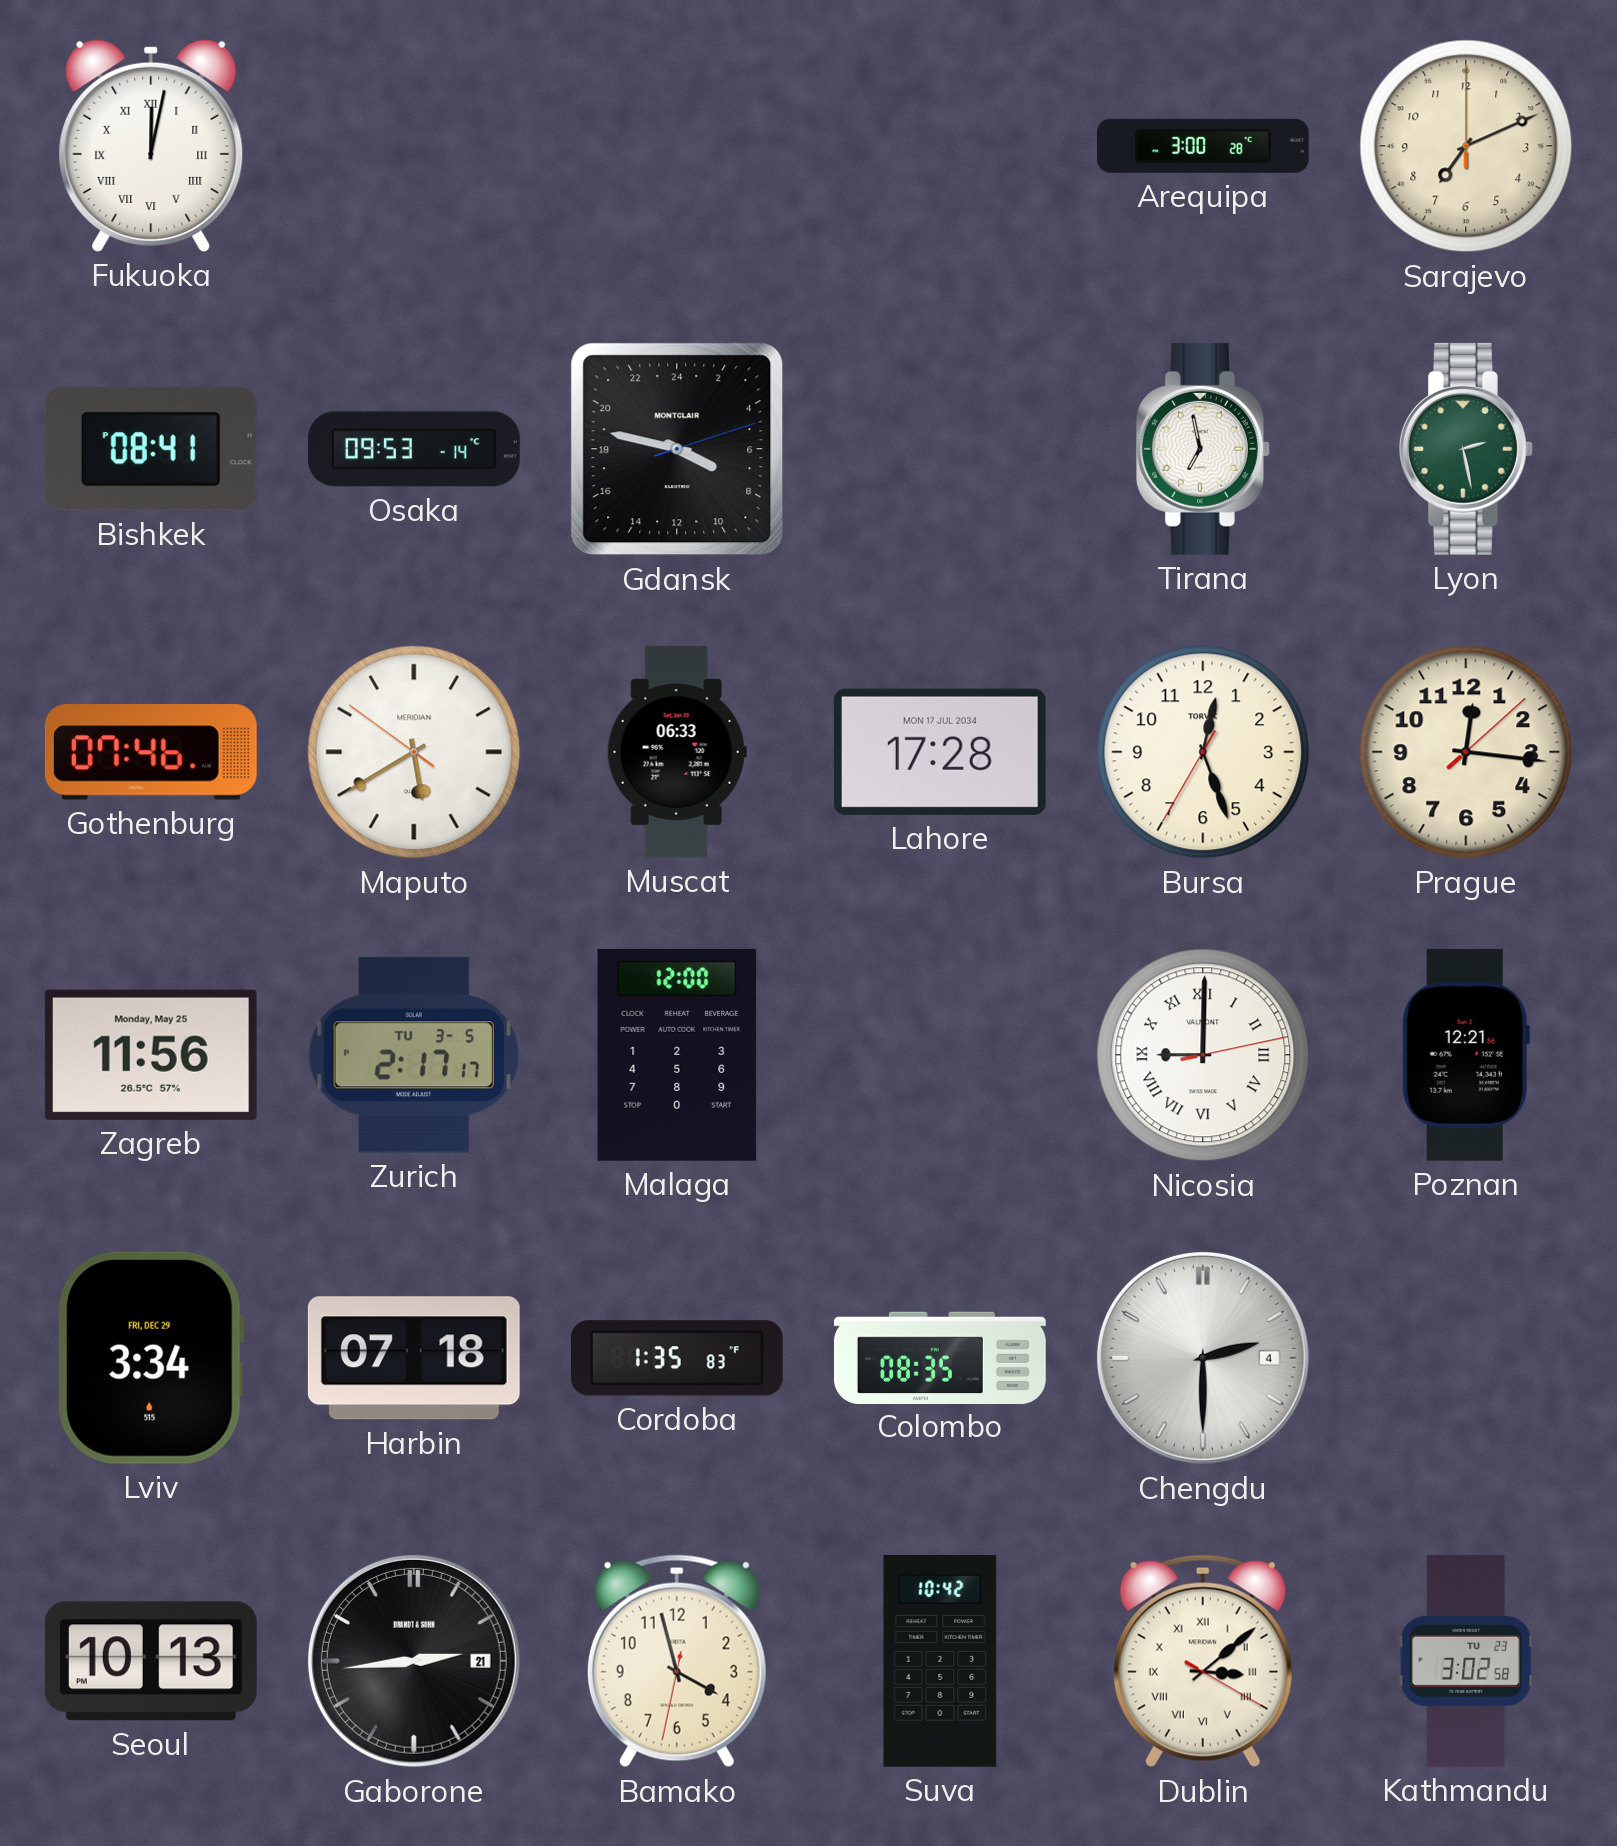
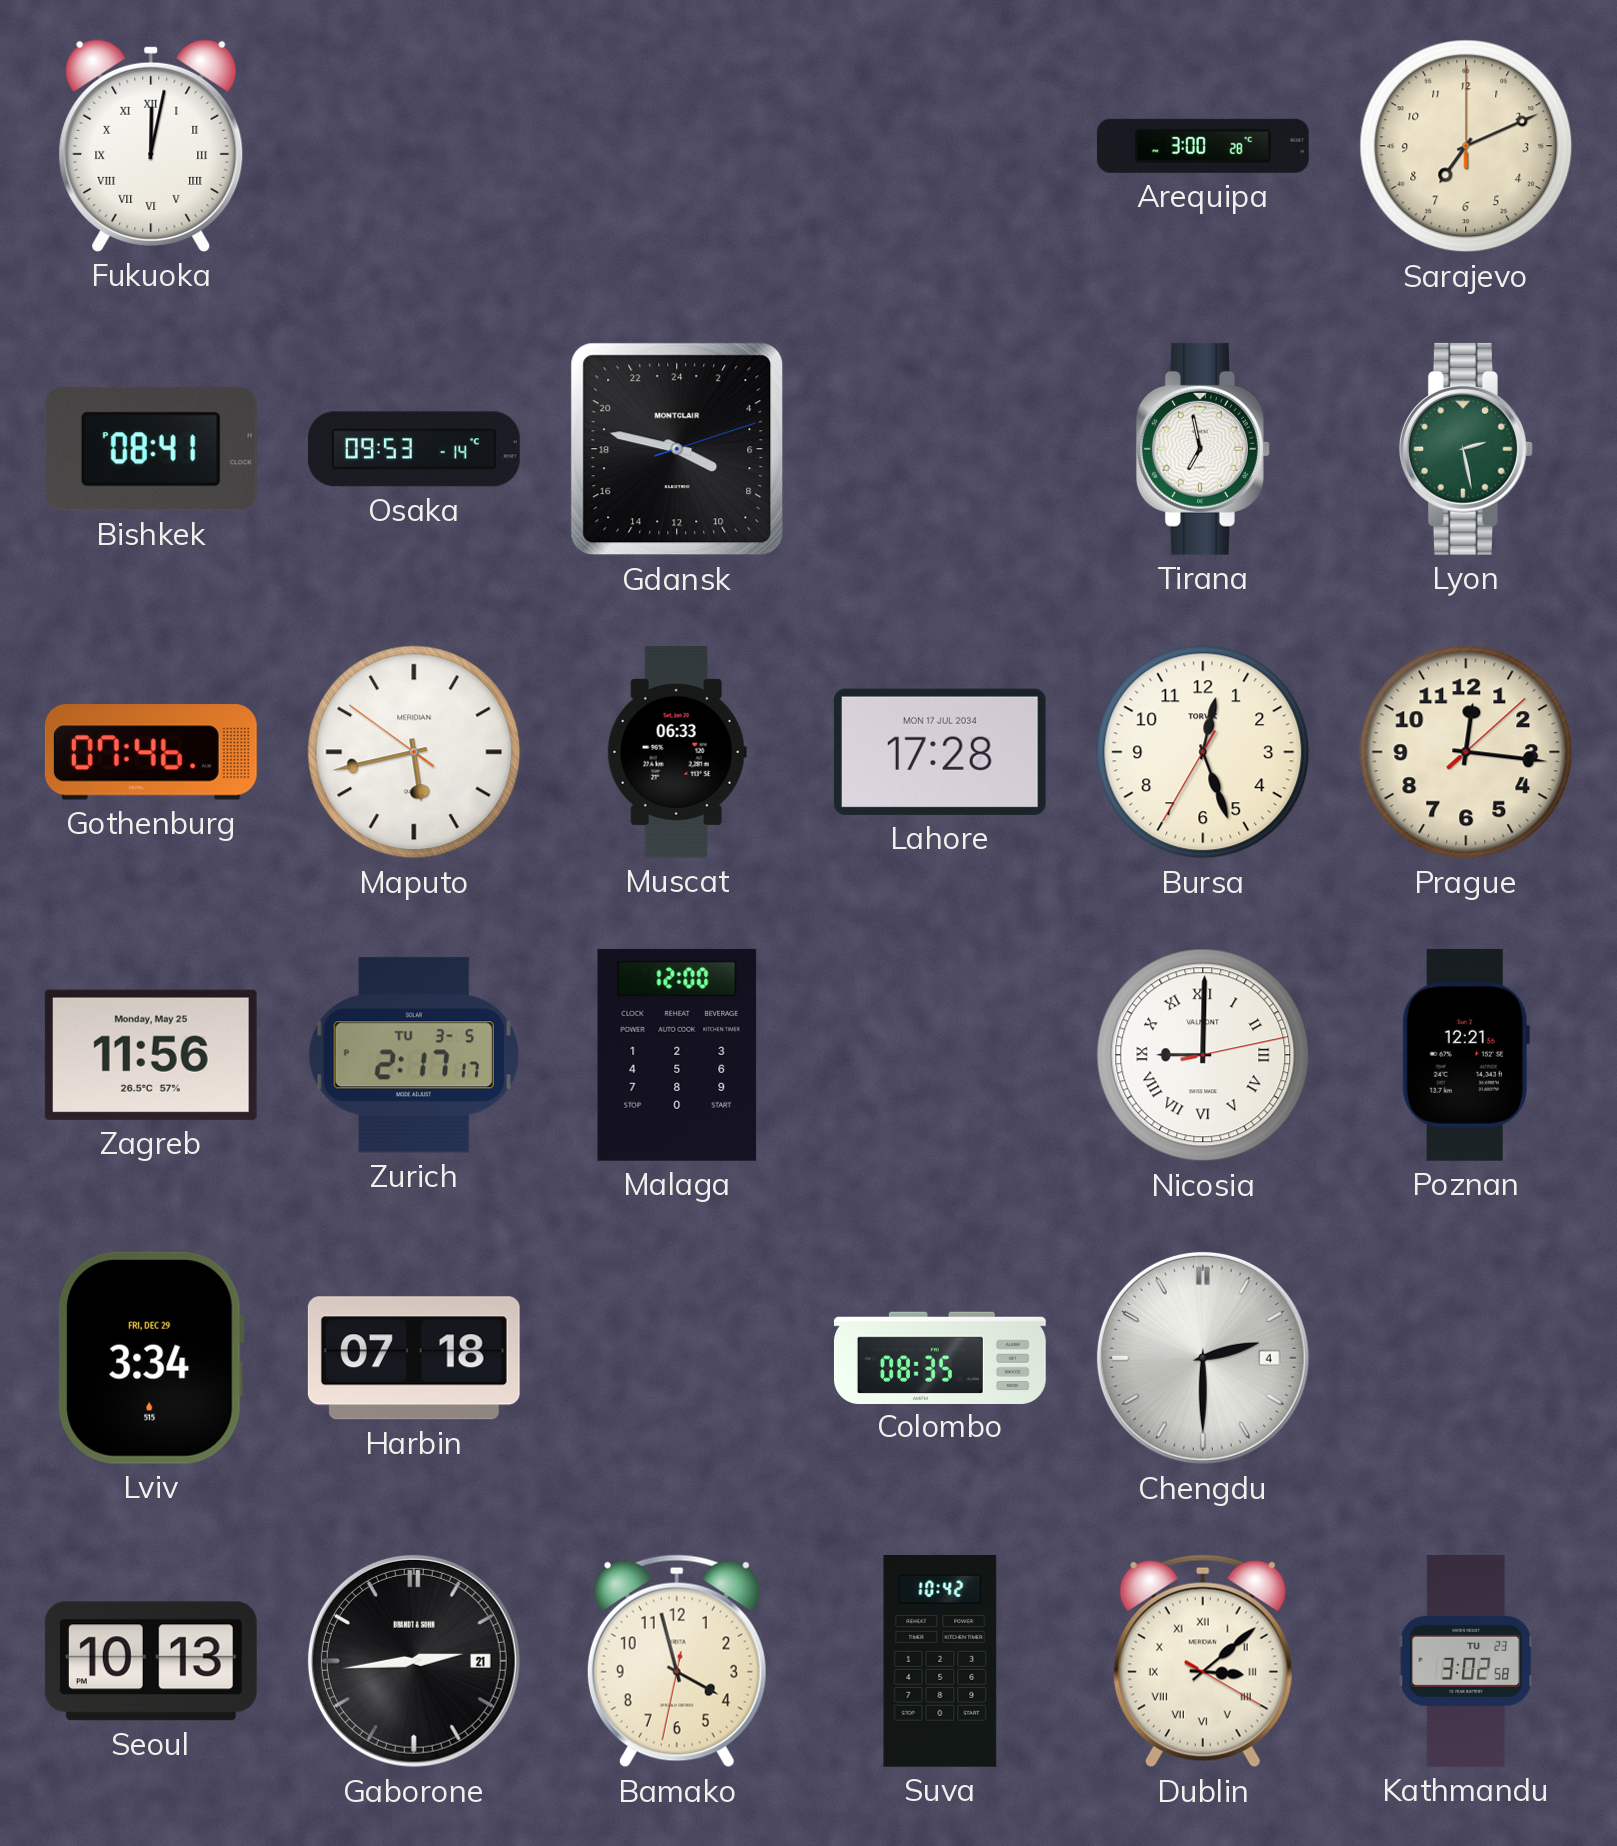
Maputo: 5:39 -> 5:42 (414, 752)
Cordoba: 1:35 -> none (677, 1358)
